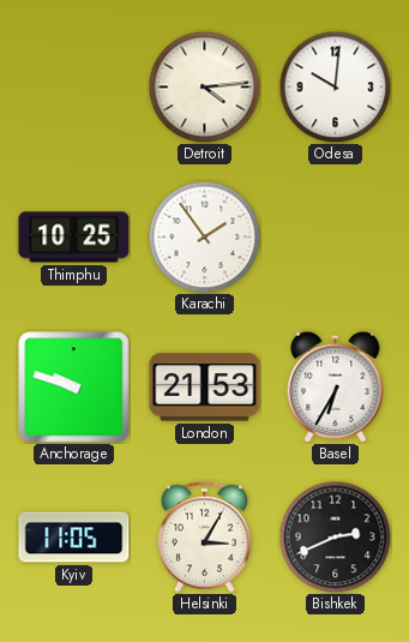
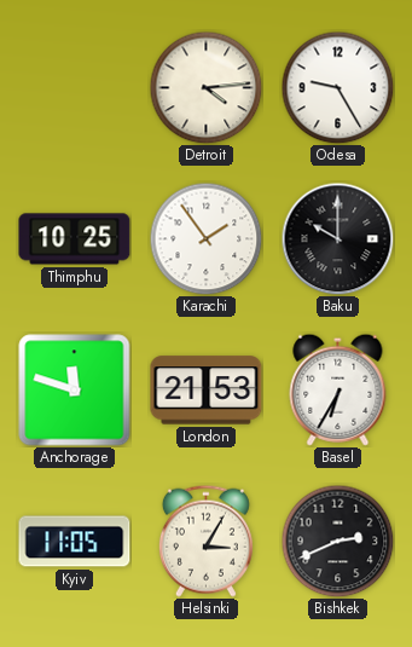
Odesa: 10:01 -> 9:25 (337, 87)
Baku: none -> 10:00 (337, 238)
Anchorage: 9:48 -> 11:48 (75, 391)
